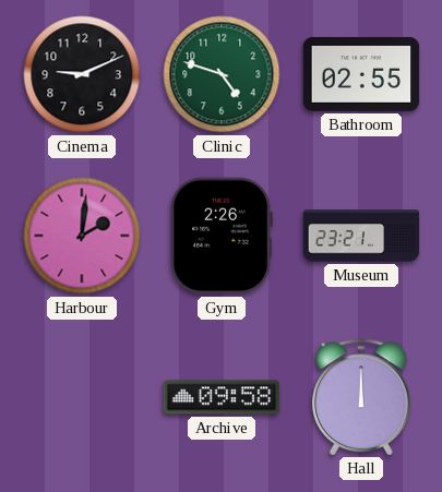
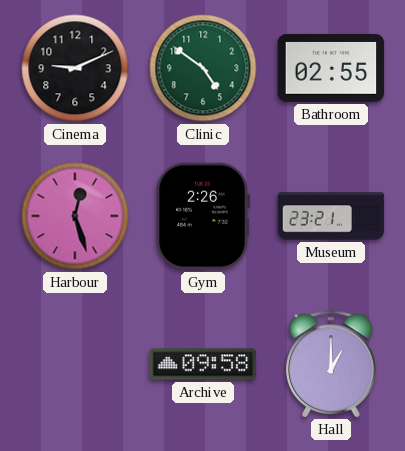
Clinic: 4:48 -> 4:51 (203, 68)
Harbour: 2:01 -> 12:27 (75, 216)
Hall: 12:00 -> 1:00 (331, 364)
